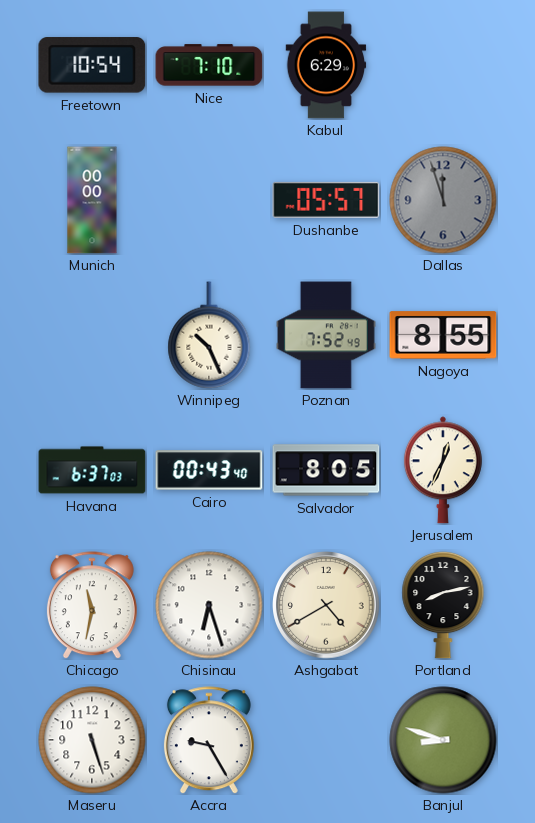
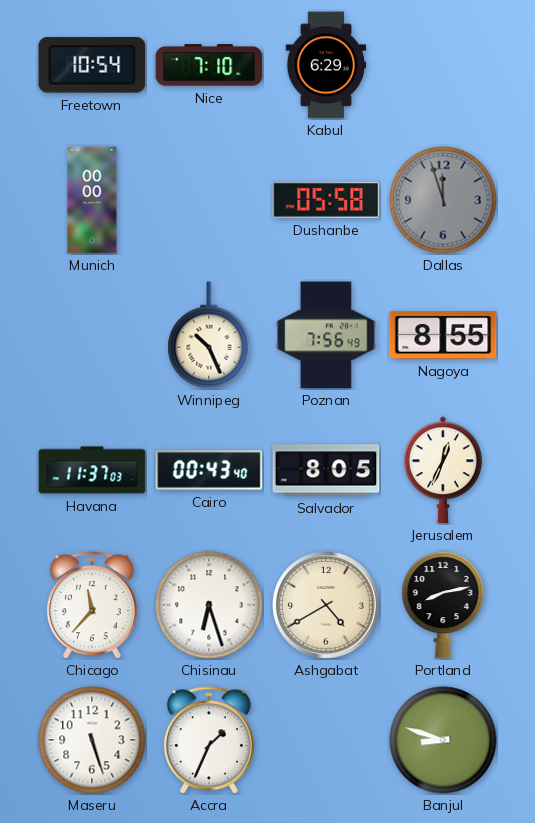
Dushanbe: 05:57 -> 05:58 (326, 200)
Poznan: 7:52 -> 7:56 (327, 335)
Havana: 6:37 -> 11:37 (92, 470)
Chicago: 11:32 -> 11:37 (92, 605)
Accra: 9:25 -> 1:34 (209, 740)
